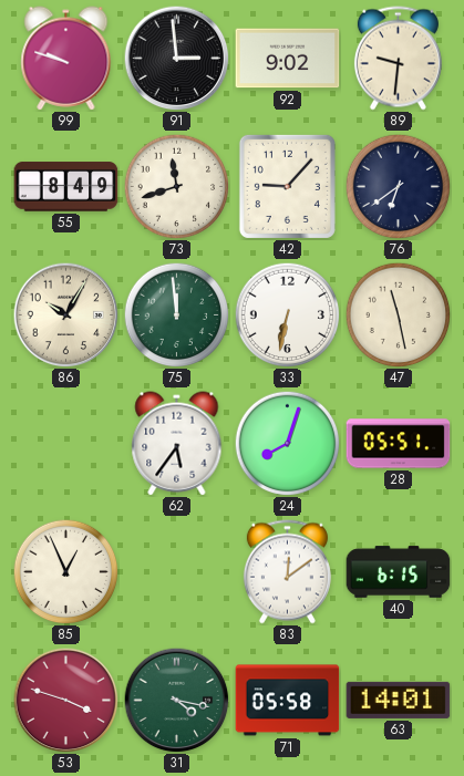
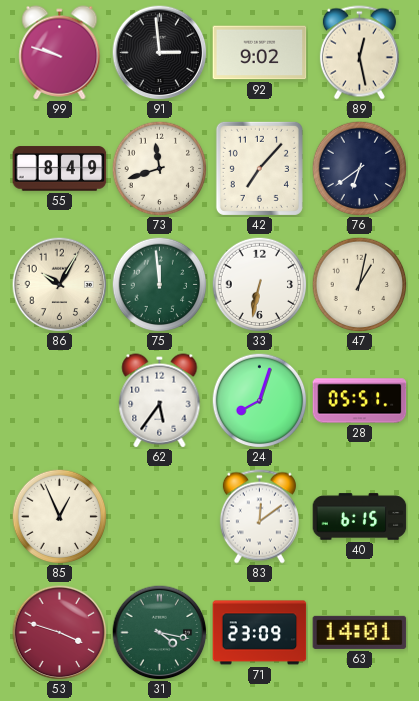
89: 9:31 -> 12:28 (359, 53)
42: 9:07 -> 7:07 (259, 168)
47: 11:28 -> 1:02 (359, 284)
71: 05:58 -> 23:09 (260, 633)
